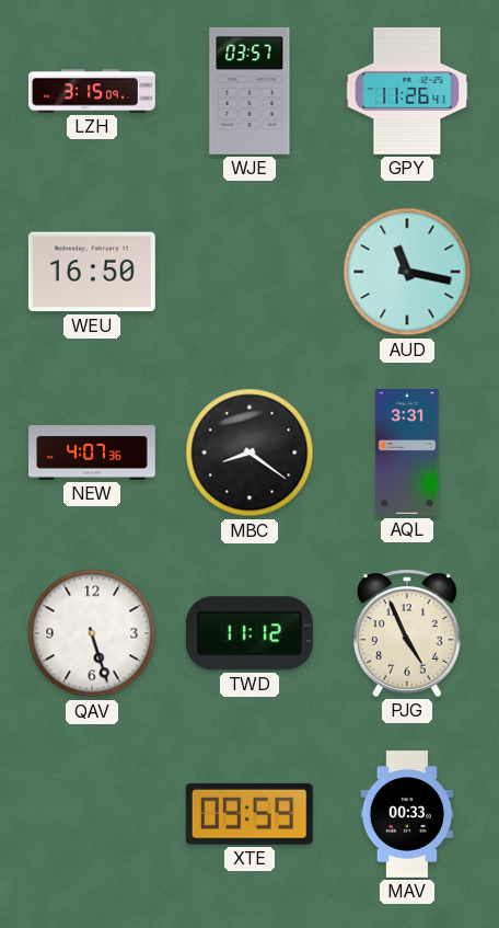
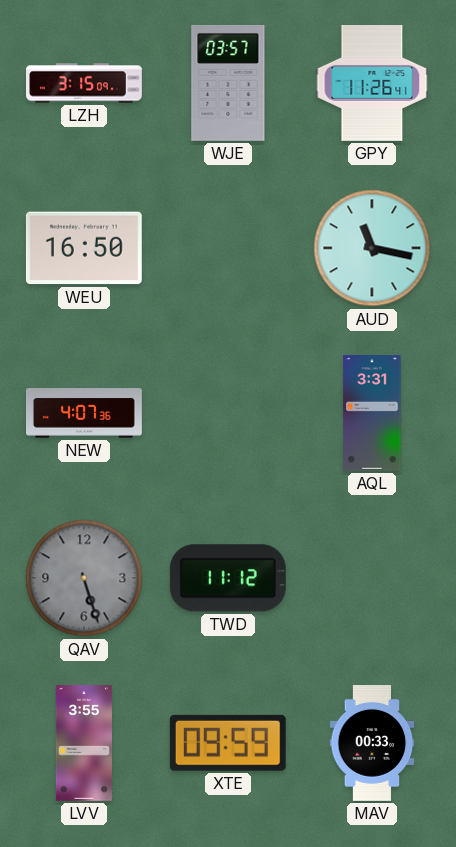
MBC: 8:21 -> none (249, 452)
QAV dial: white -> grey (84, 578)
PJG: 4:56 -> none (407, 633)
LVV: none -> 3:55 (84, 744)
